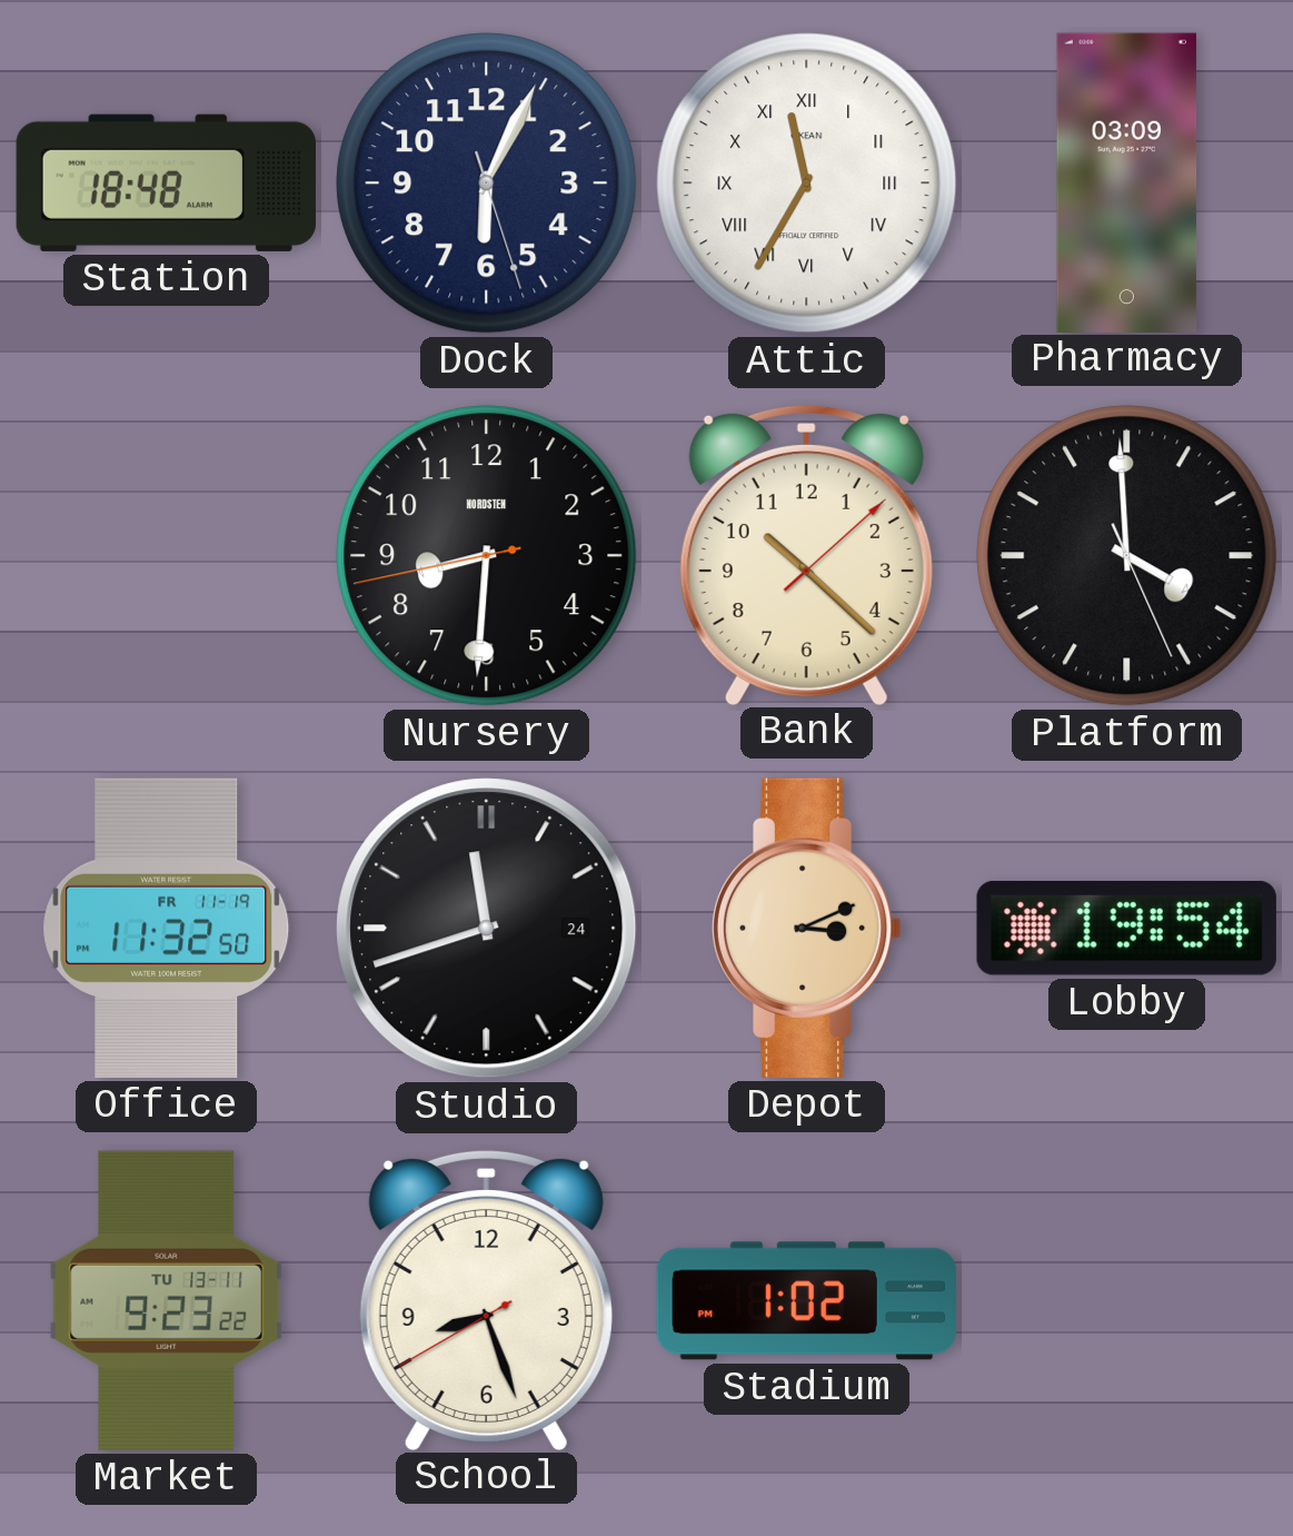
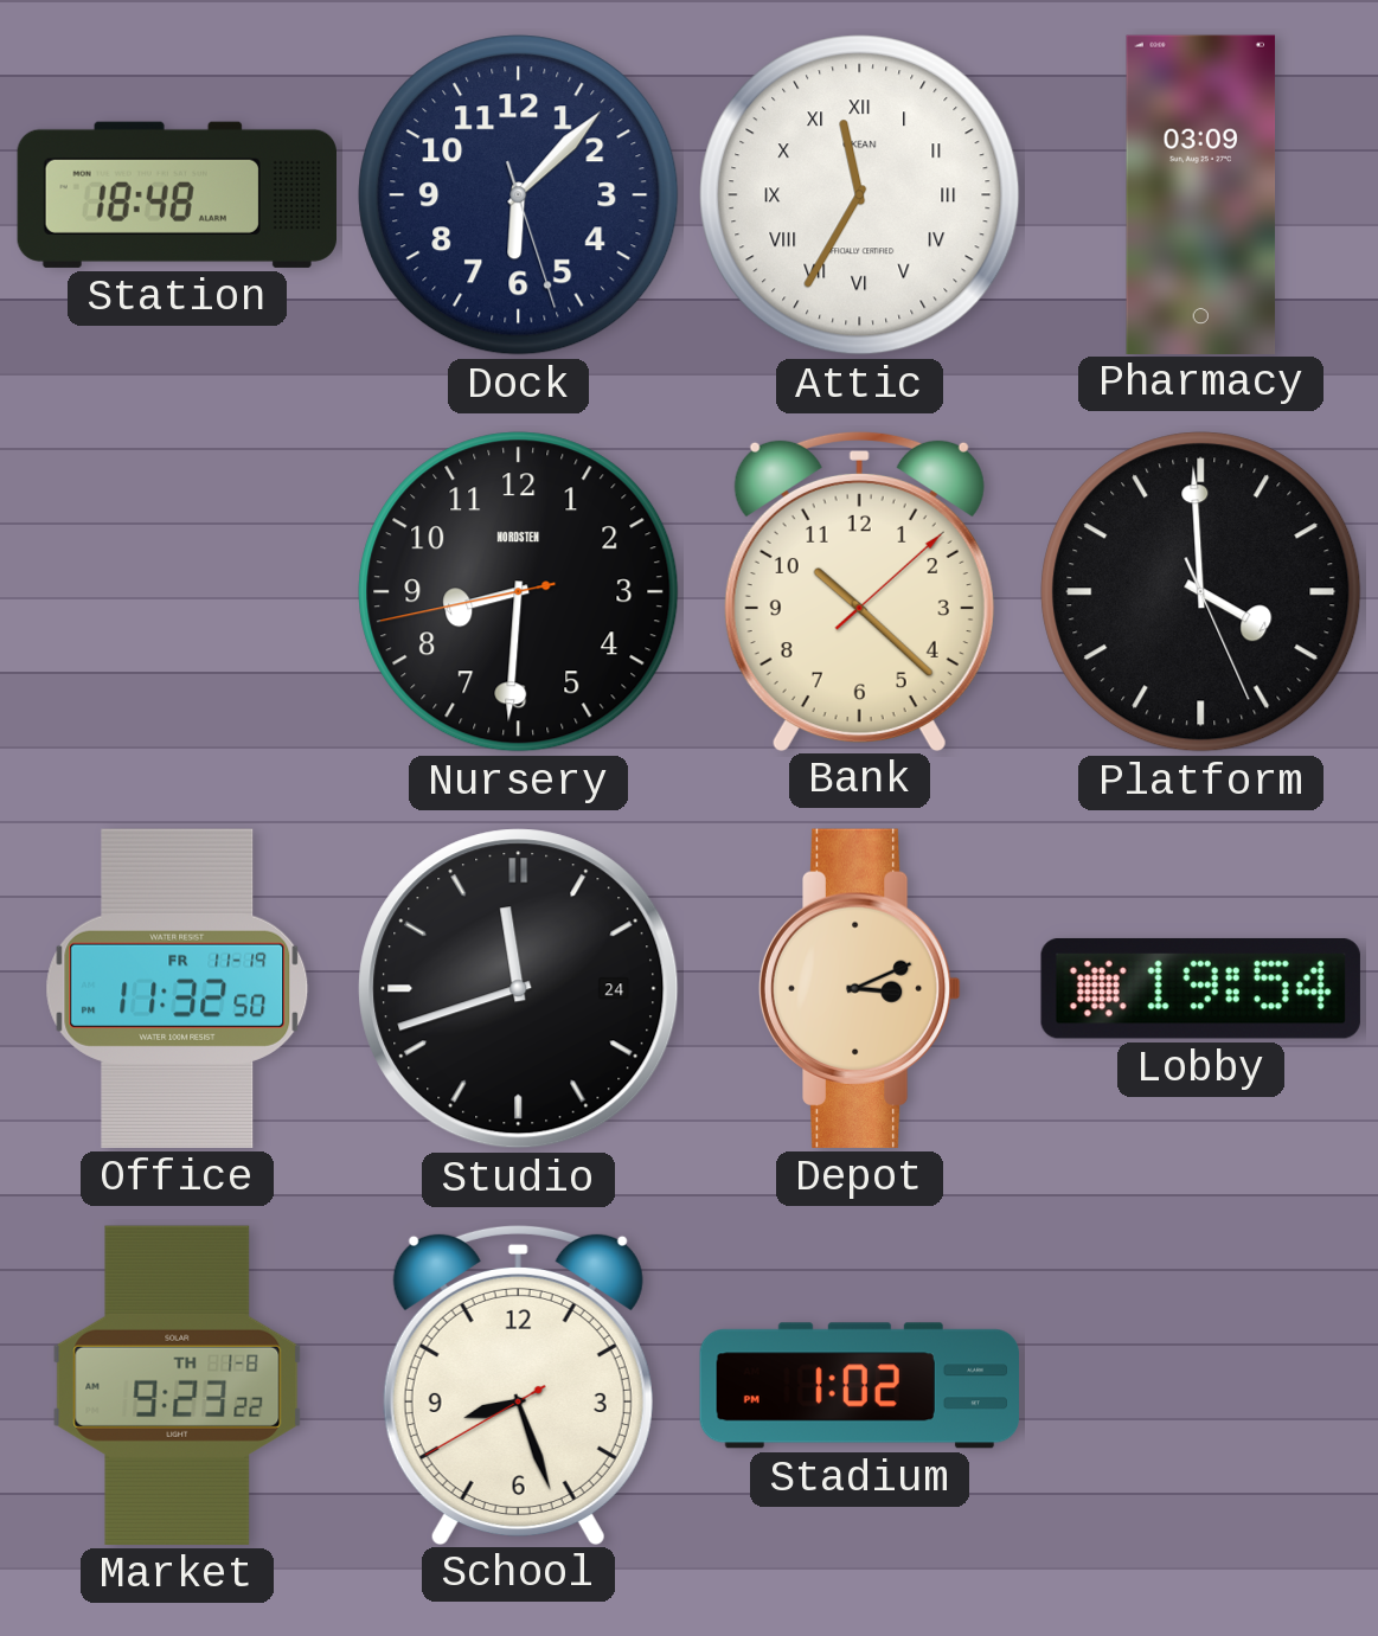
Dock: 6:04 -> 6:07 (519, 195)
Market date: TU 13-11 -> TH 1-8 (178, 1385)
